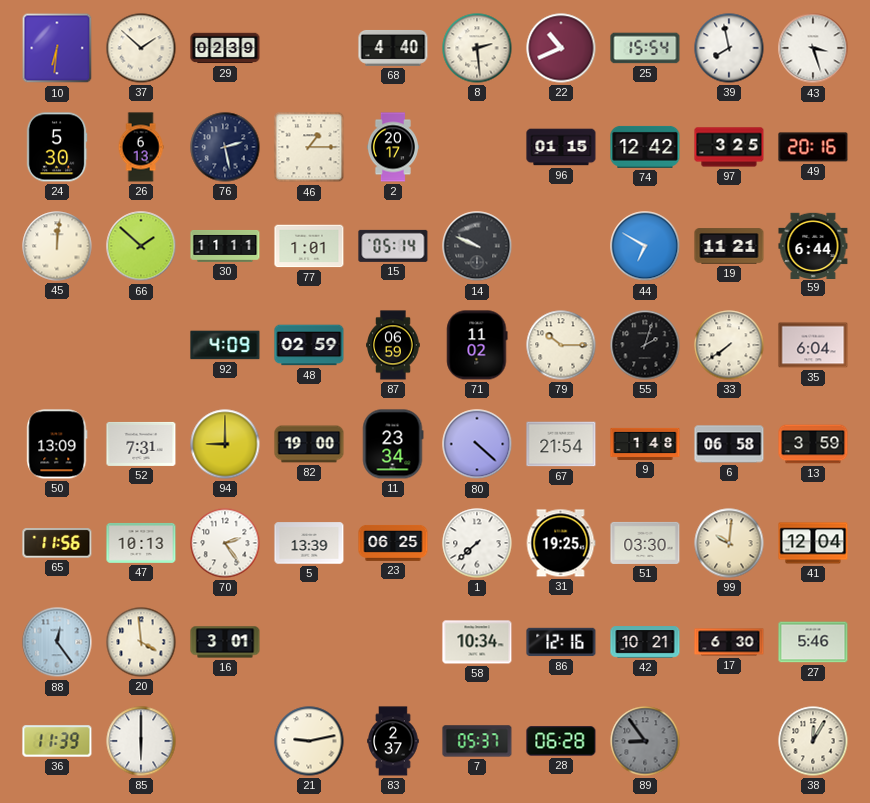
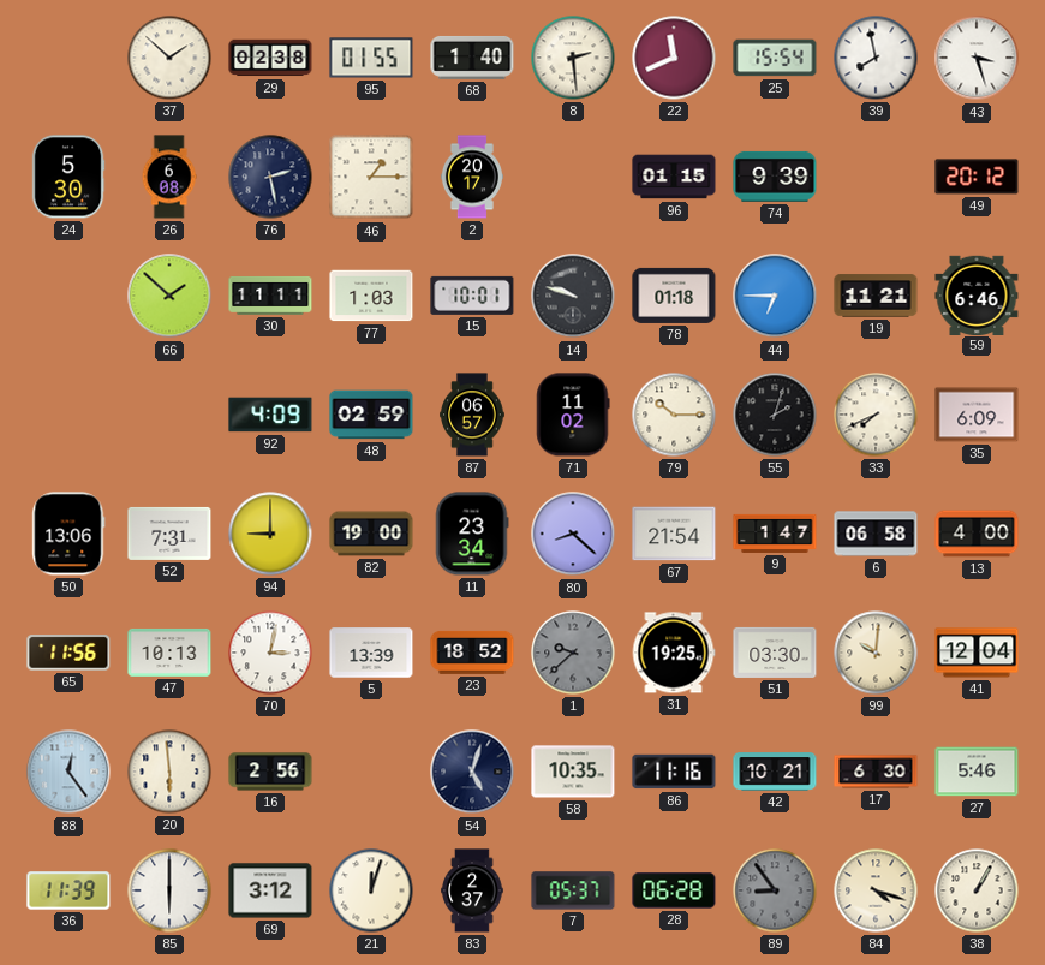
10: 6:31 -> none (57, 48)
29: 02:39 -> 02:38 (270, 58)
95: none -> 01:55 (371, 58)
68: 4:40 -> 1:40 (472, 58)
22: 10:41 -> 11:41 (674, 58)
26: 6:13 -> 6:08 (169, 177)
74: 12:42 -> 9:39 (775, 177)
97: 3:25 -> none (729, 147)
49: 20:16 -> 20:12 (977, 177)
45: 12:01 -> none (57, 246)
77: 1:01 -> 1:03 (371, 296)
15: 05:14 -> 10:01 (472, 296)
14: 9:49 -> 9:48 (573, 296)
78: none -> 01:18 (674, 296)
44: 6:50 -> 6:45 (775, 296)
59: 6:44 -> 6:46 (977, 294)
87: 06:59 -> 06:57 (472, 415)
33: 7:39 -> 7:41 (876, 415)
35: 6:04 -> 6:09 (977, 415)
50: 13:09 -> 13:06 (68, 534)
80: 4:22 -> 8:22 (573, 534)
9: 1:48 -> 1:47 (775, 534)
13: 3:59 -> 4:00 (977, 534)
70: 2:24 -> 3:02 (270, 653)
23: 06:25 -> 18:52 (472, 653)
1: 7:38 -> 9:38 (573, 653)
1 dial: white -> grey (573, 653)
20: 3:59 -> 5:59 (169, 772)
16: 3:01 -> 2:56 (270, 772)
54: none -> 5:03 (472, 772)
58: 10:34 -> 10:35 (573, 772)
86: 12:16 -> 11:16 (674, 772)
69: none -> 3:12 (270, 890)
21: 9:13 -> 12:03 (371, 890)
84: none -> 4:18 (876, 890)
38: 12:05 -> 1:05 (977, 890)
